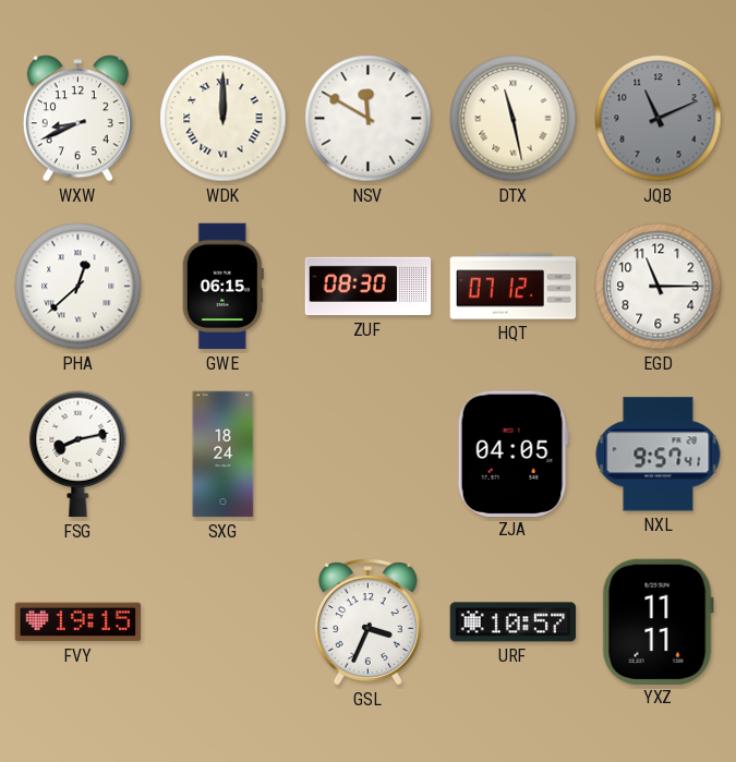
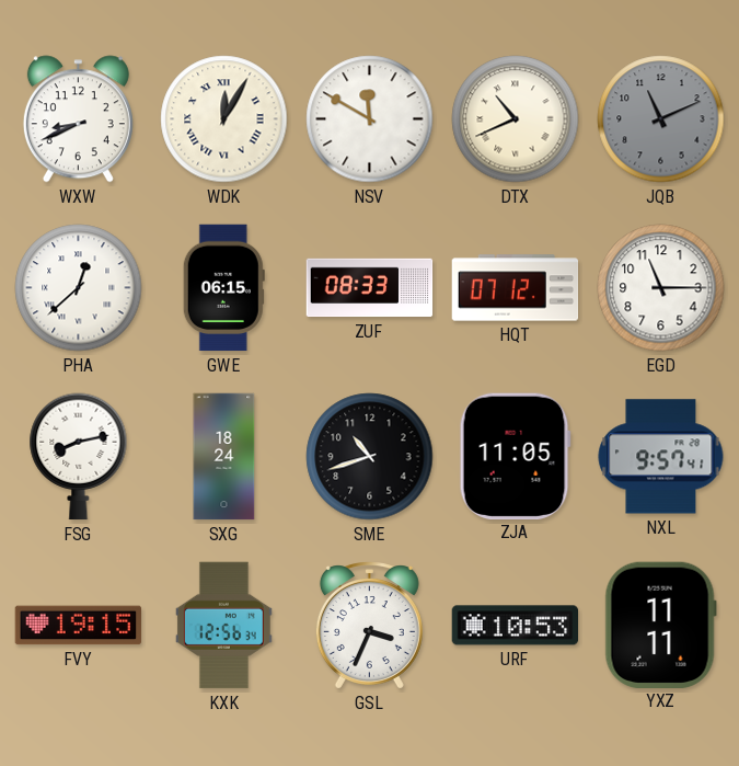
WDK: 12:00 -> 12:05 (224, 119)
DTX: 11:28 -> 10:41 (516, 119)
ZUF: 08:30 -> 08:33 (370, 288)
SME: none -> 10:42 (370, 457)
ZJA: 04:05 -> 11:05 (515, 456)
KXK: none -> 12:56 (223, 626)
URF: 10:57 -> 10:53 (516, 626)
